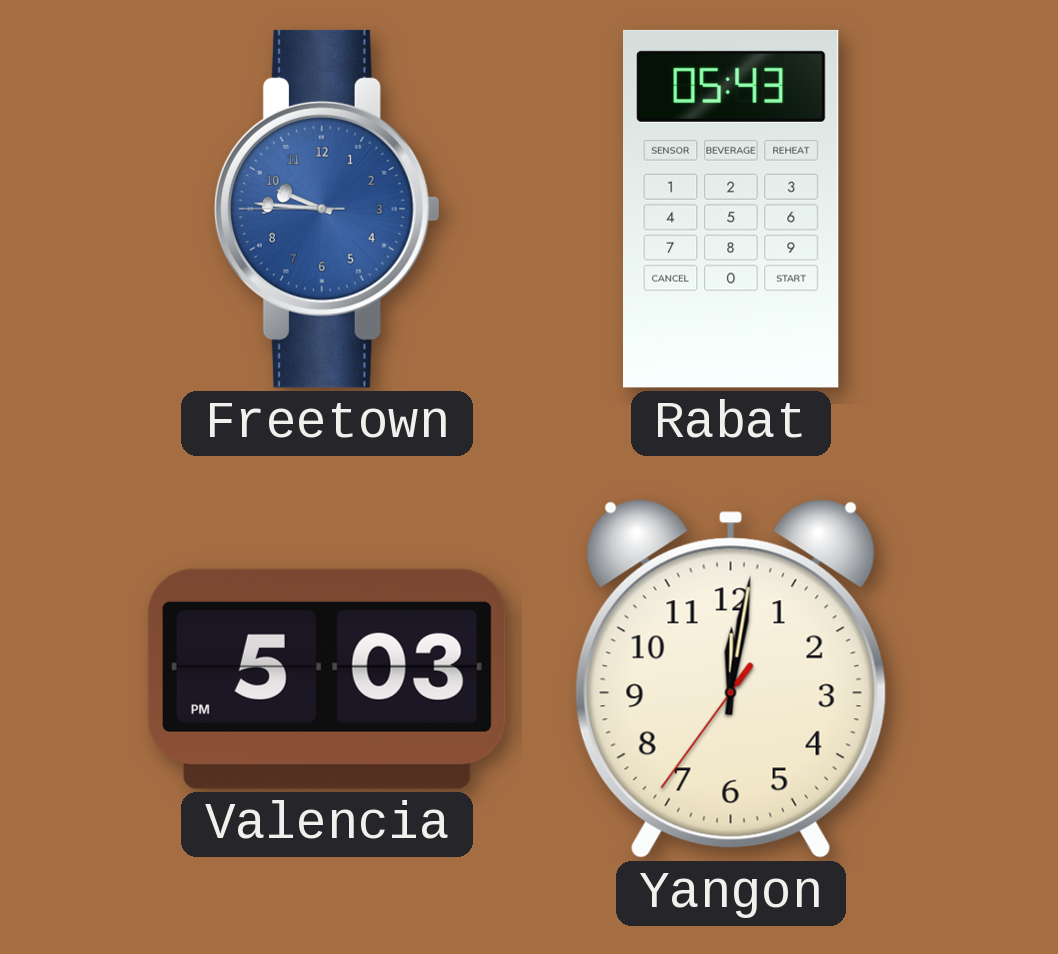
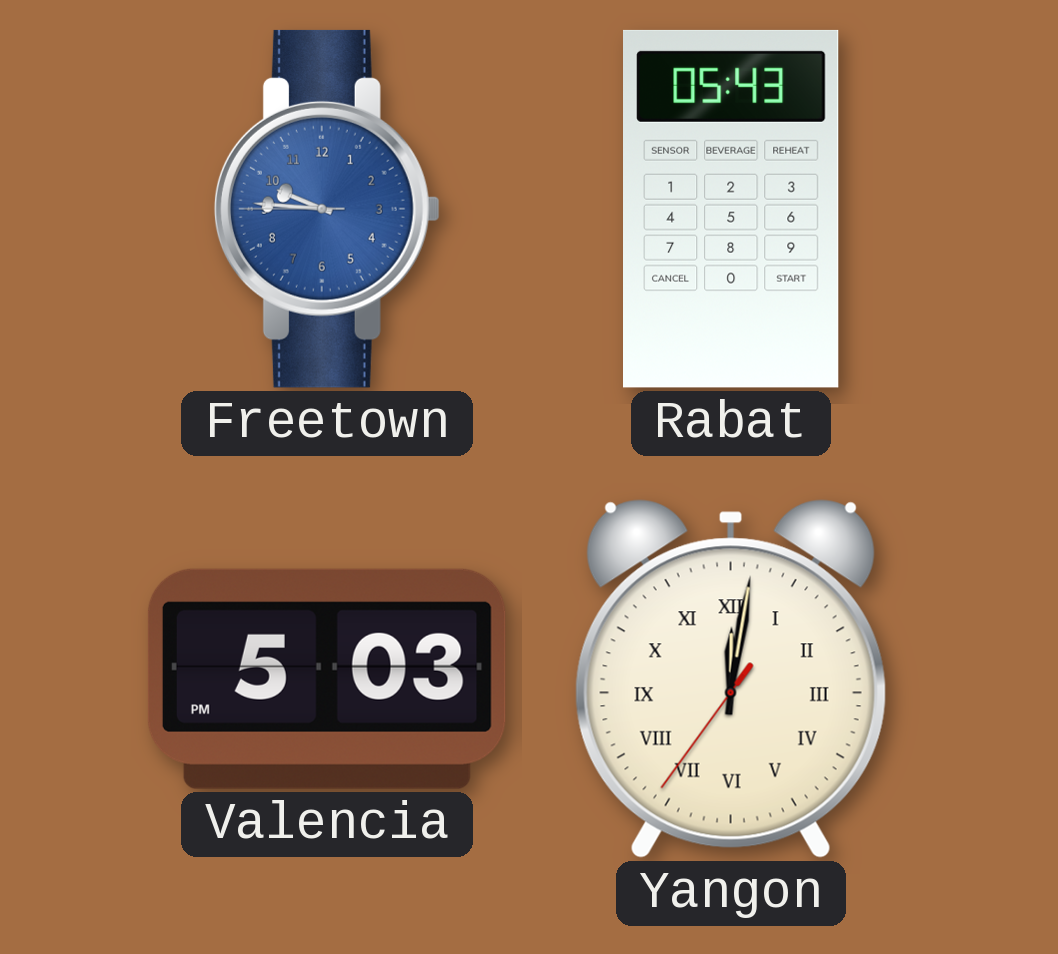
Yangon numerals: Arabic -> Roman (731, 679)
